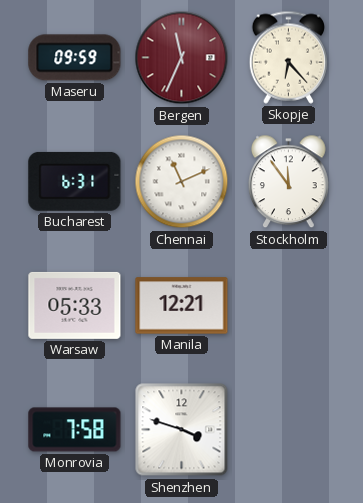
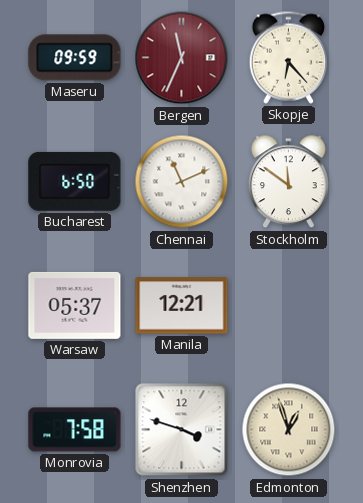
Bucharest: 6:31 -> 6:50 (75, 181)
Stockholm: 11:54 -> 11:51 (289, 182)
Warsaw: 05:33 -> 05:37 (75, 305)
Edmonton: none -> 12:57 (289, 430)
